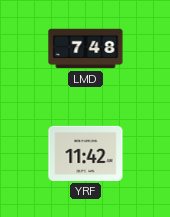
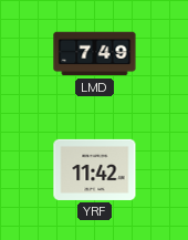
LMD: 7:48 -> 7:49 (95, 54)
